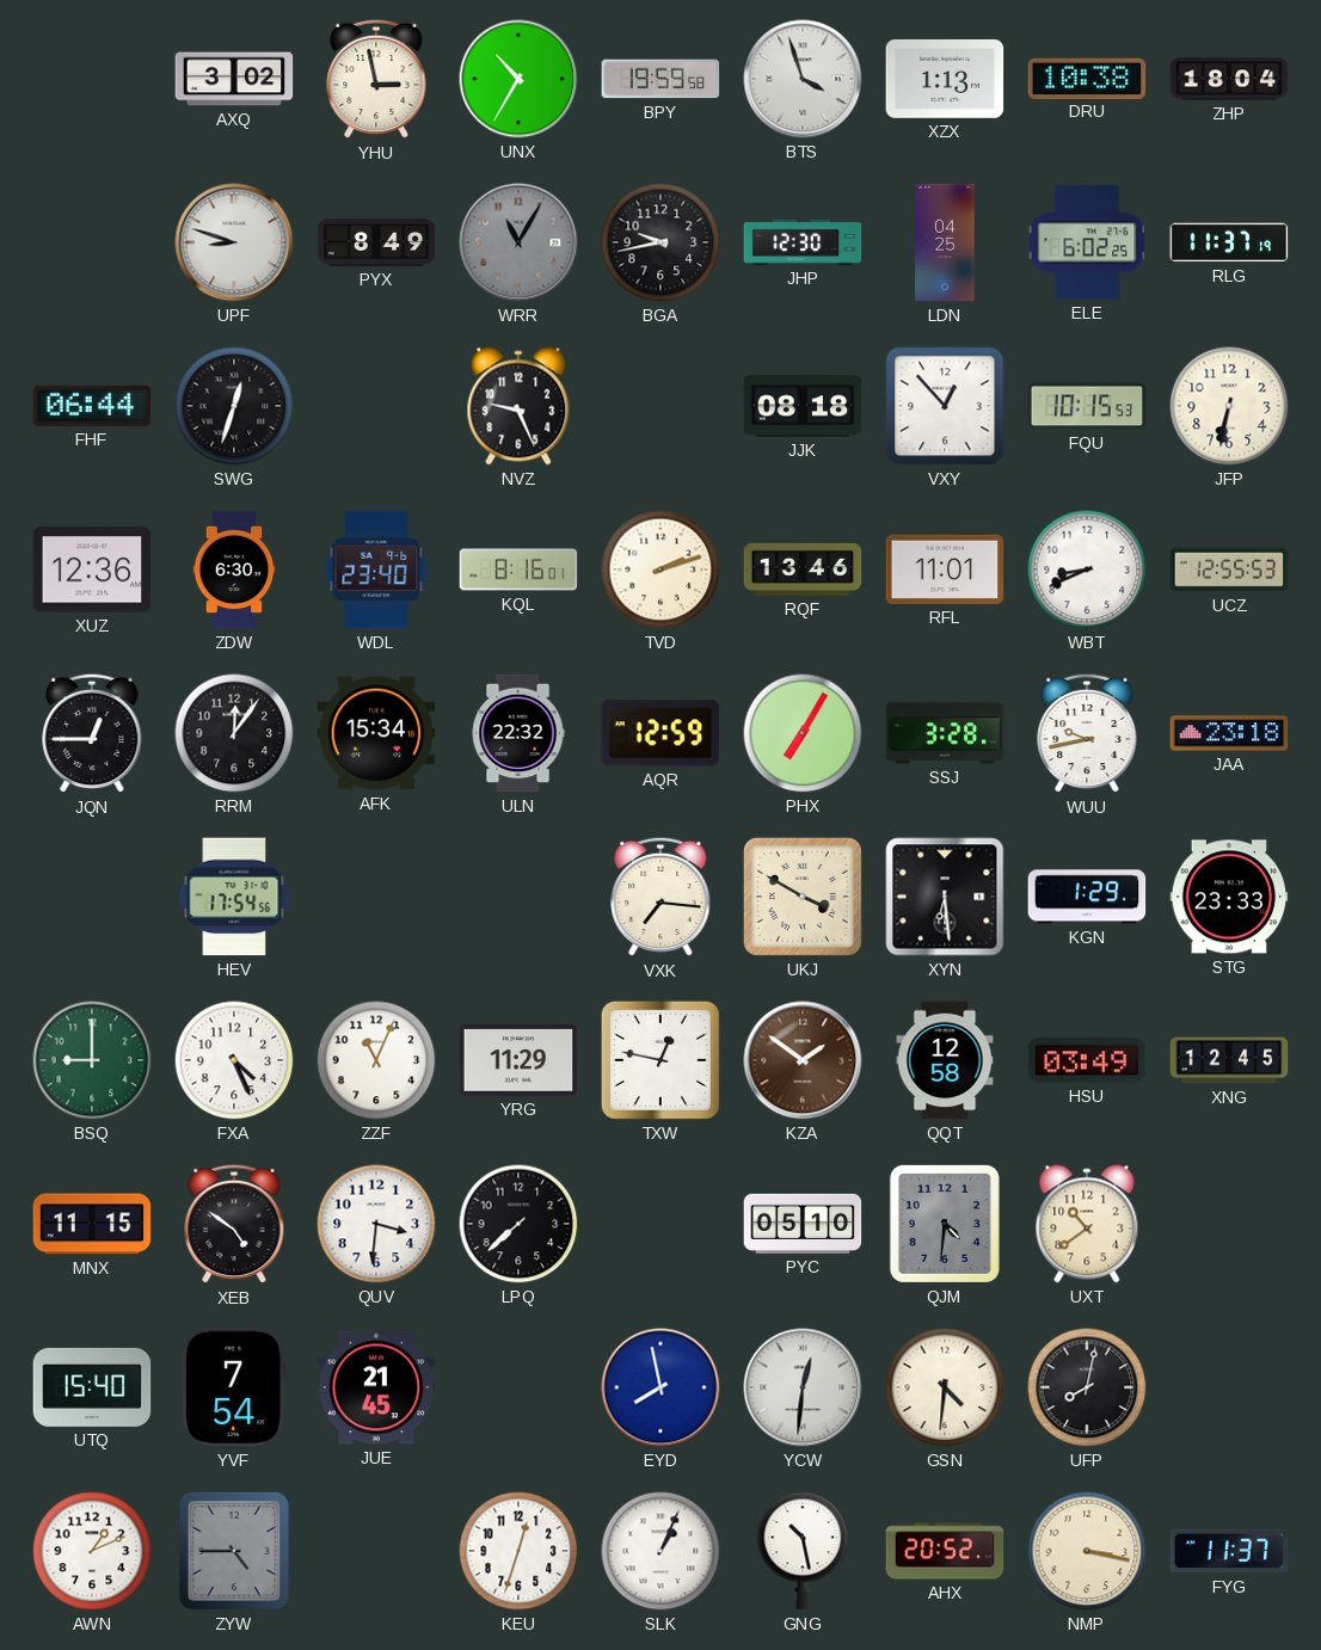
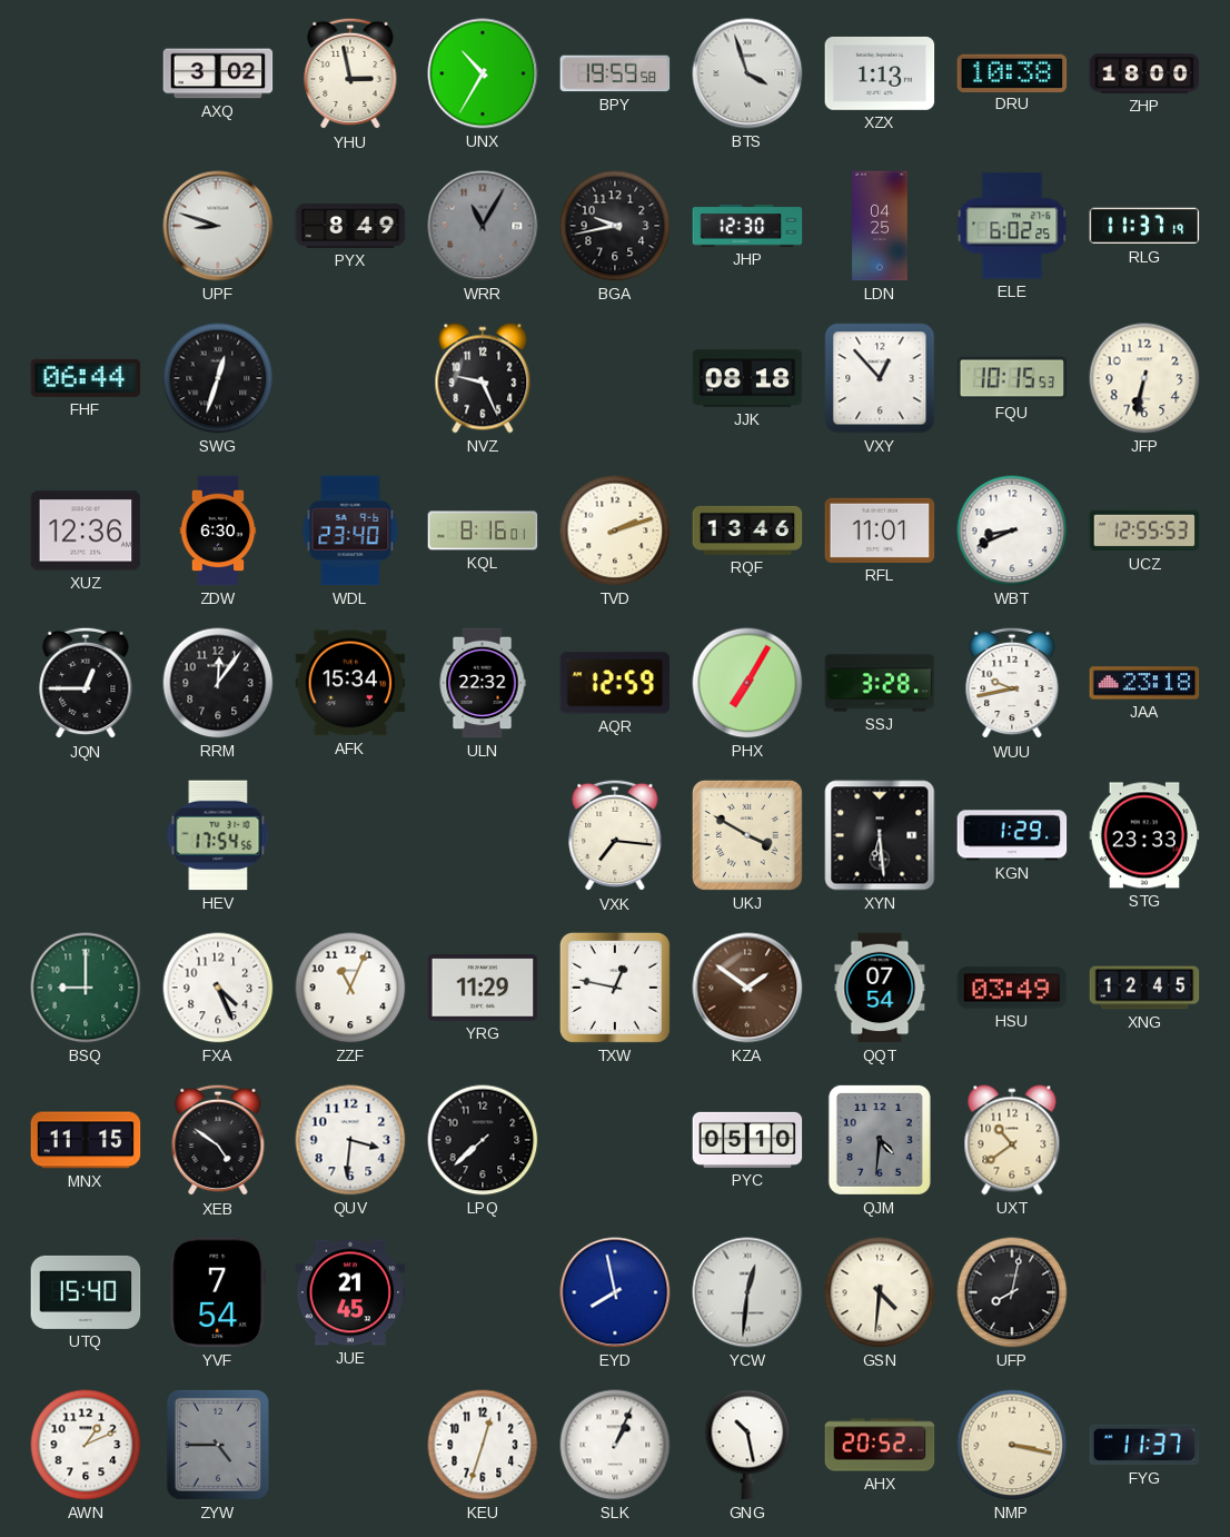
ZHP: 18:04 -> 18:00 (1144, 73)
QQT: 12:58 -> 07:54 (880, 988)
